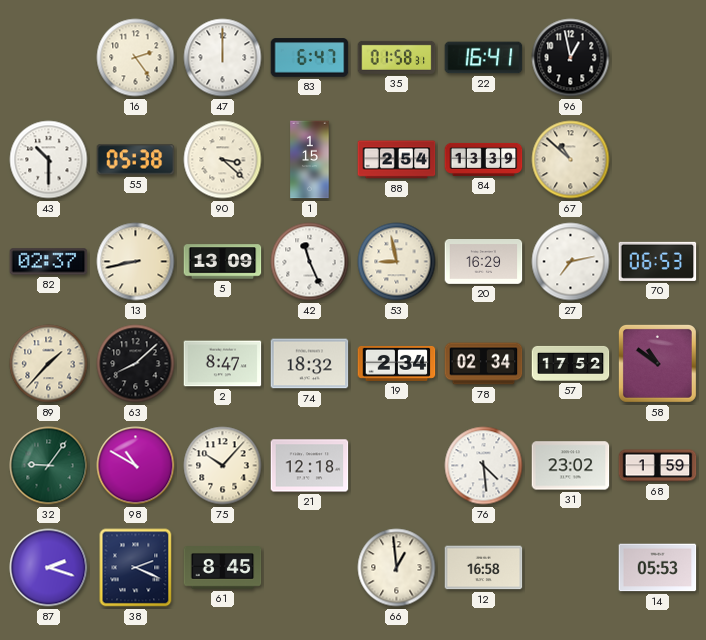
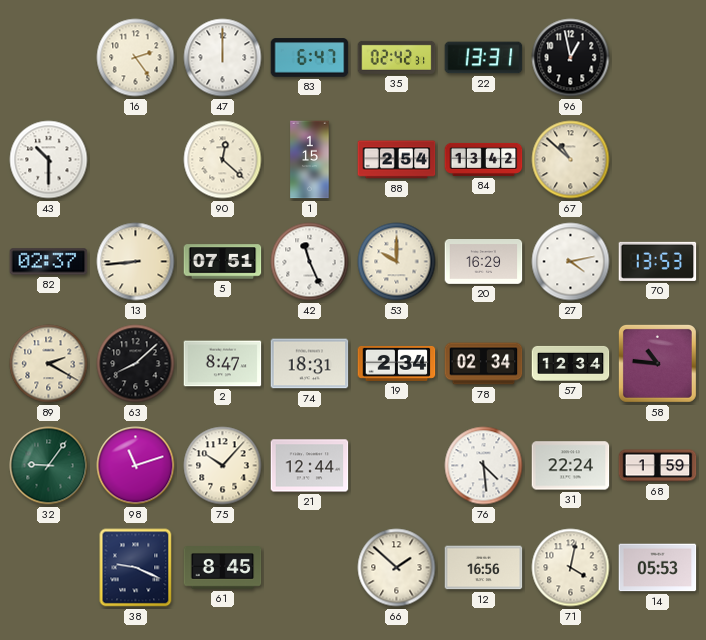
35: 01:58 -> 02:42 (397, 57)
22: 16:41 -> 13:31 (484, 58)
55: 05:38 -> none (136, 160)
90: 3:22 -> 12:22 (223, 160)
84: 13:39 -> 13:42 (484, 159)
13: 8:43 -> 8:44 (136, 262)
5: 13:09 -> 07:51 (223, 262)
53: 8:58 -> 10:00 (397, 262)
27: 7:13 -> 4:13 (571, 262)
70: 06:53 -> 13:53 (658, 261)
89: 1:37 -> 2:20 (49, 364)
74: 18:32 -> 18:31 (310, 364)
57: 17:52 -> 12:34 (571, 363)
58: 10:51 -> 10:46 (657, 363)
98: 10:50 -> 11:12 (136, 466)
21: 12:18 -> 12:44 (310, 466)
31: 23:02 -> 22:24 (571, 466)
87: 2:18 -> none (49, 568)
38: 2:19 -> 9:19 (136, 568)
66: 12:59 -> 1:52 (397, 568)
12: 16:58 -> 16:56 (484, 568)
71: none -> 4:02 (571, 568)
